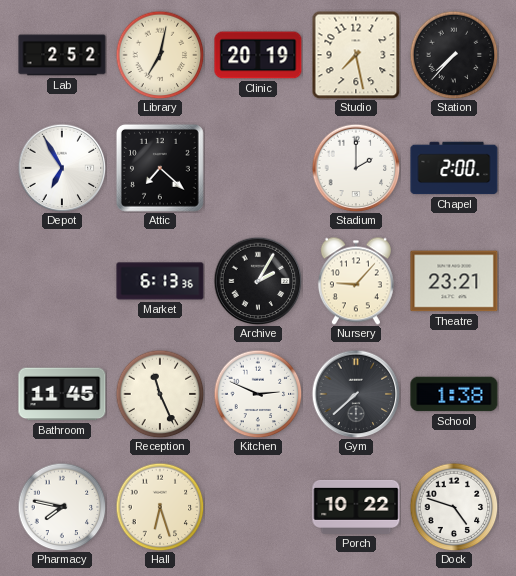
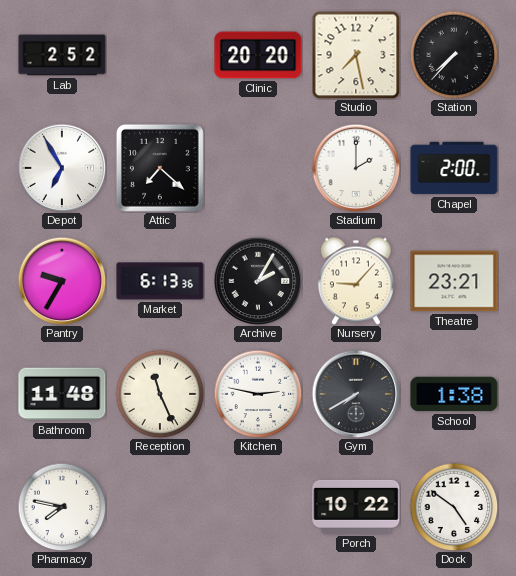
Library: 7:02 -> none (160, 55)
Clinic: 20:19 -> 20:20 (258, 55)
Pantry: none -> 9:35 (62, 281)
Bathroom: 11:45 -> 11:48 (62, 394)
Kitchen: 2:49 -> 2:47 (258, 394)
Gym: 7:38 -> 7:40 (356, 394)
Hall: 6:27 -> none (160, 507)
Dock: 4:48 -> 4:51 (454, 507)
